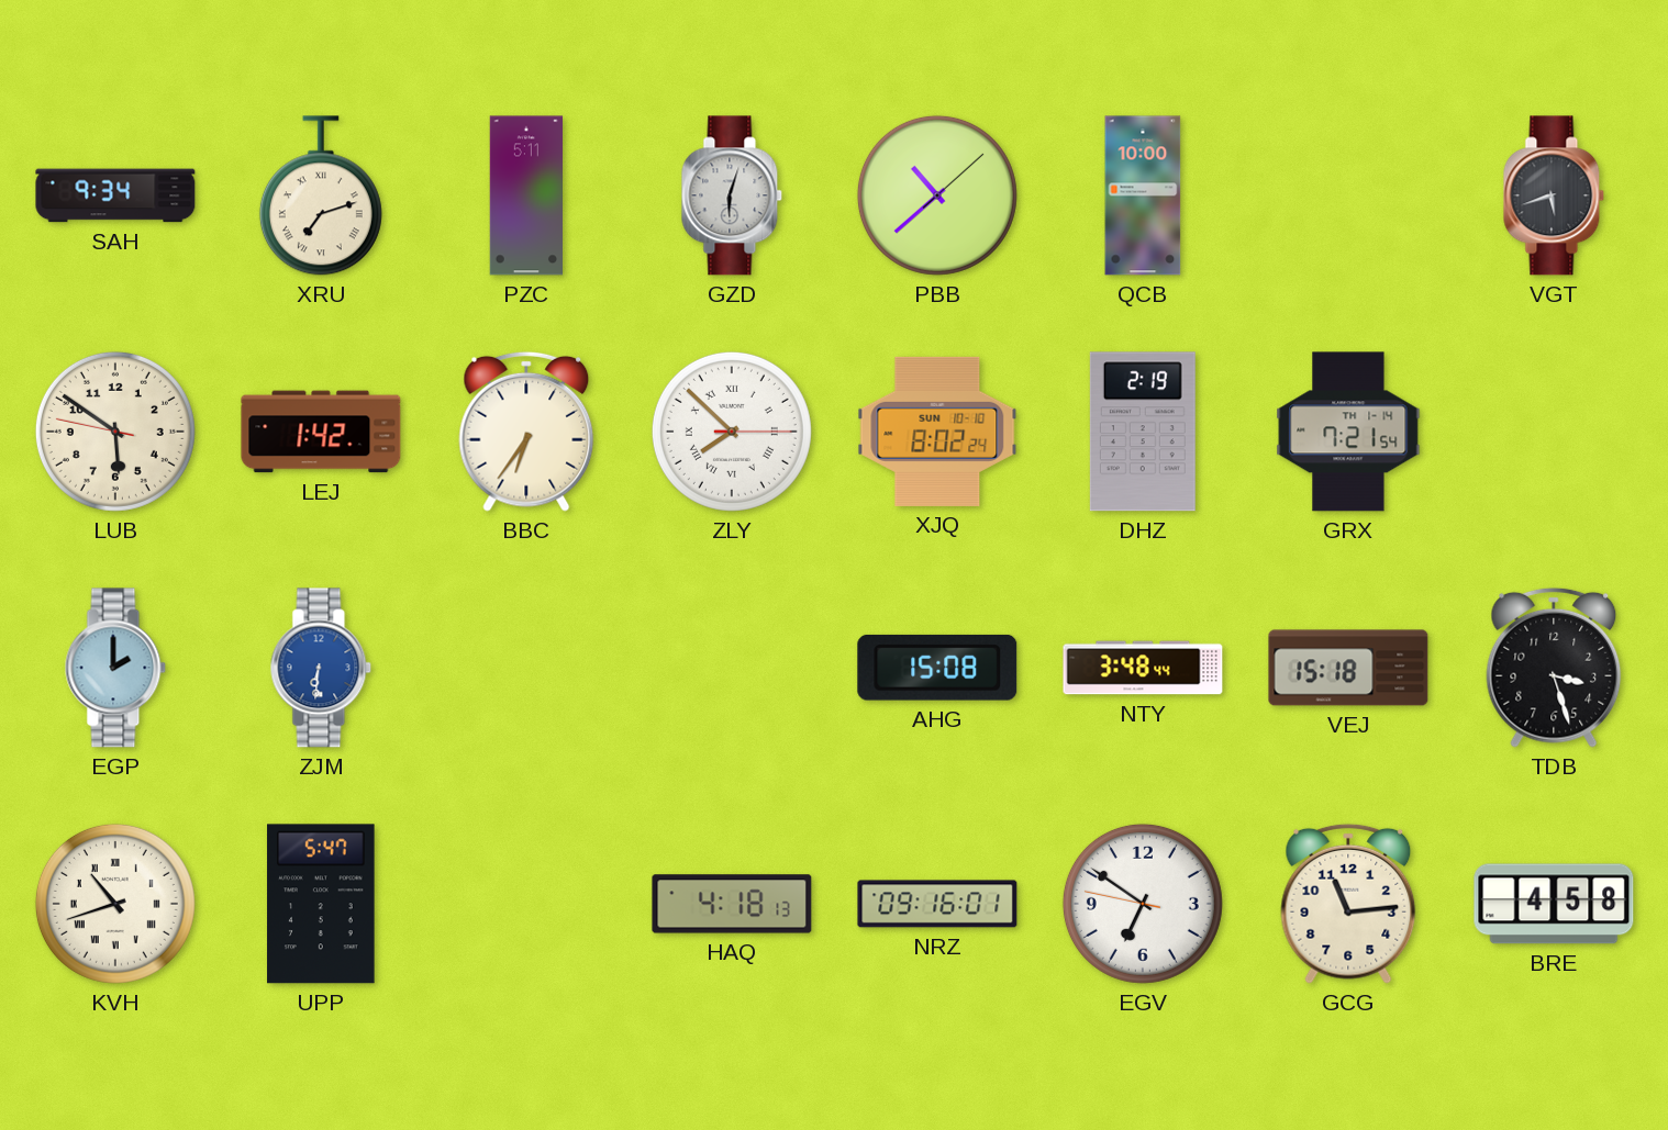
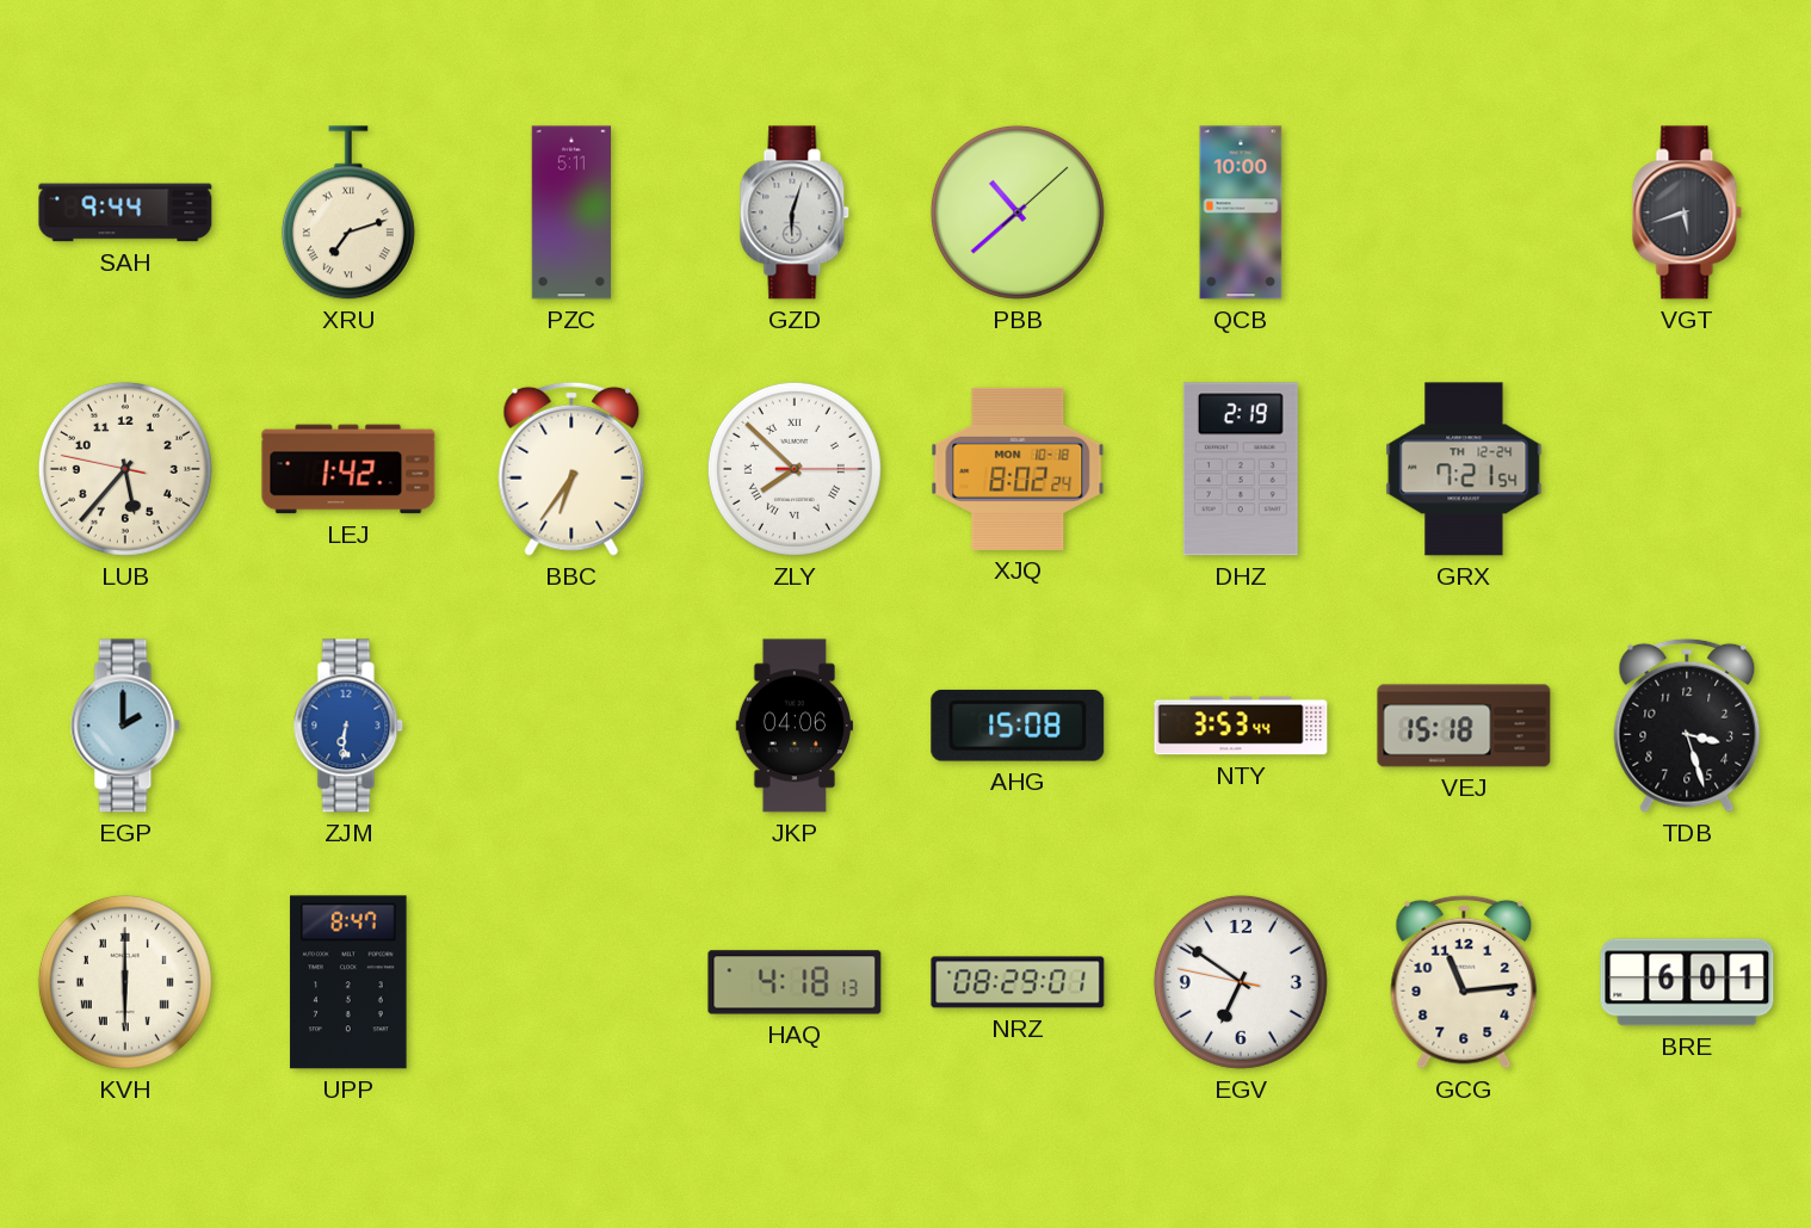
SAH: 9:34 -> 9:44 (125, 212)
LUB: 5:50 -> 5:36 (125, 469)
XJQ date: SUN 10-10 -> MON 10-18 (1018, 469)
GRX date: TH 1-14 -> TH 12-24 (1464, 469)
JKP: none -> 04:06 (795, 726)
NTY: 3:48 -> 3:53 (1241, 726)
KVH: 10:42 -> 6:00 (125, 982)
UPP: 5:47 -> 8:47 (348, 982)
NRZ: 09:16 -> 08:29 (1018, 982)
BRE: 4:58 -> 6:01 (1687, 982)
